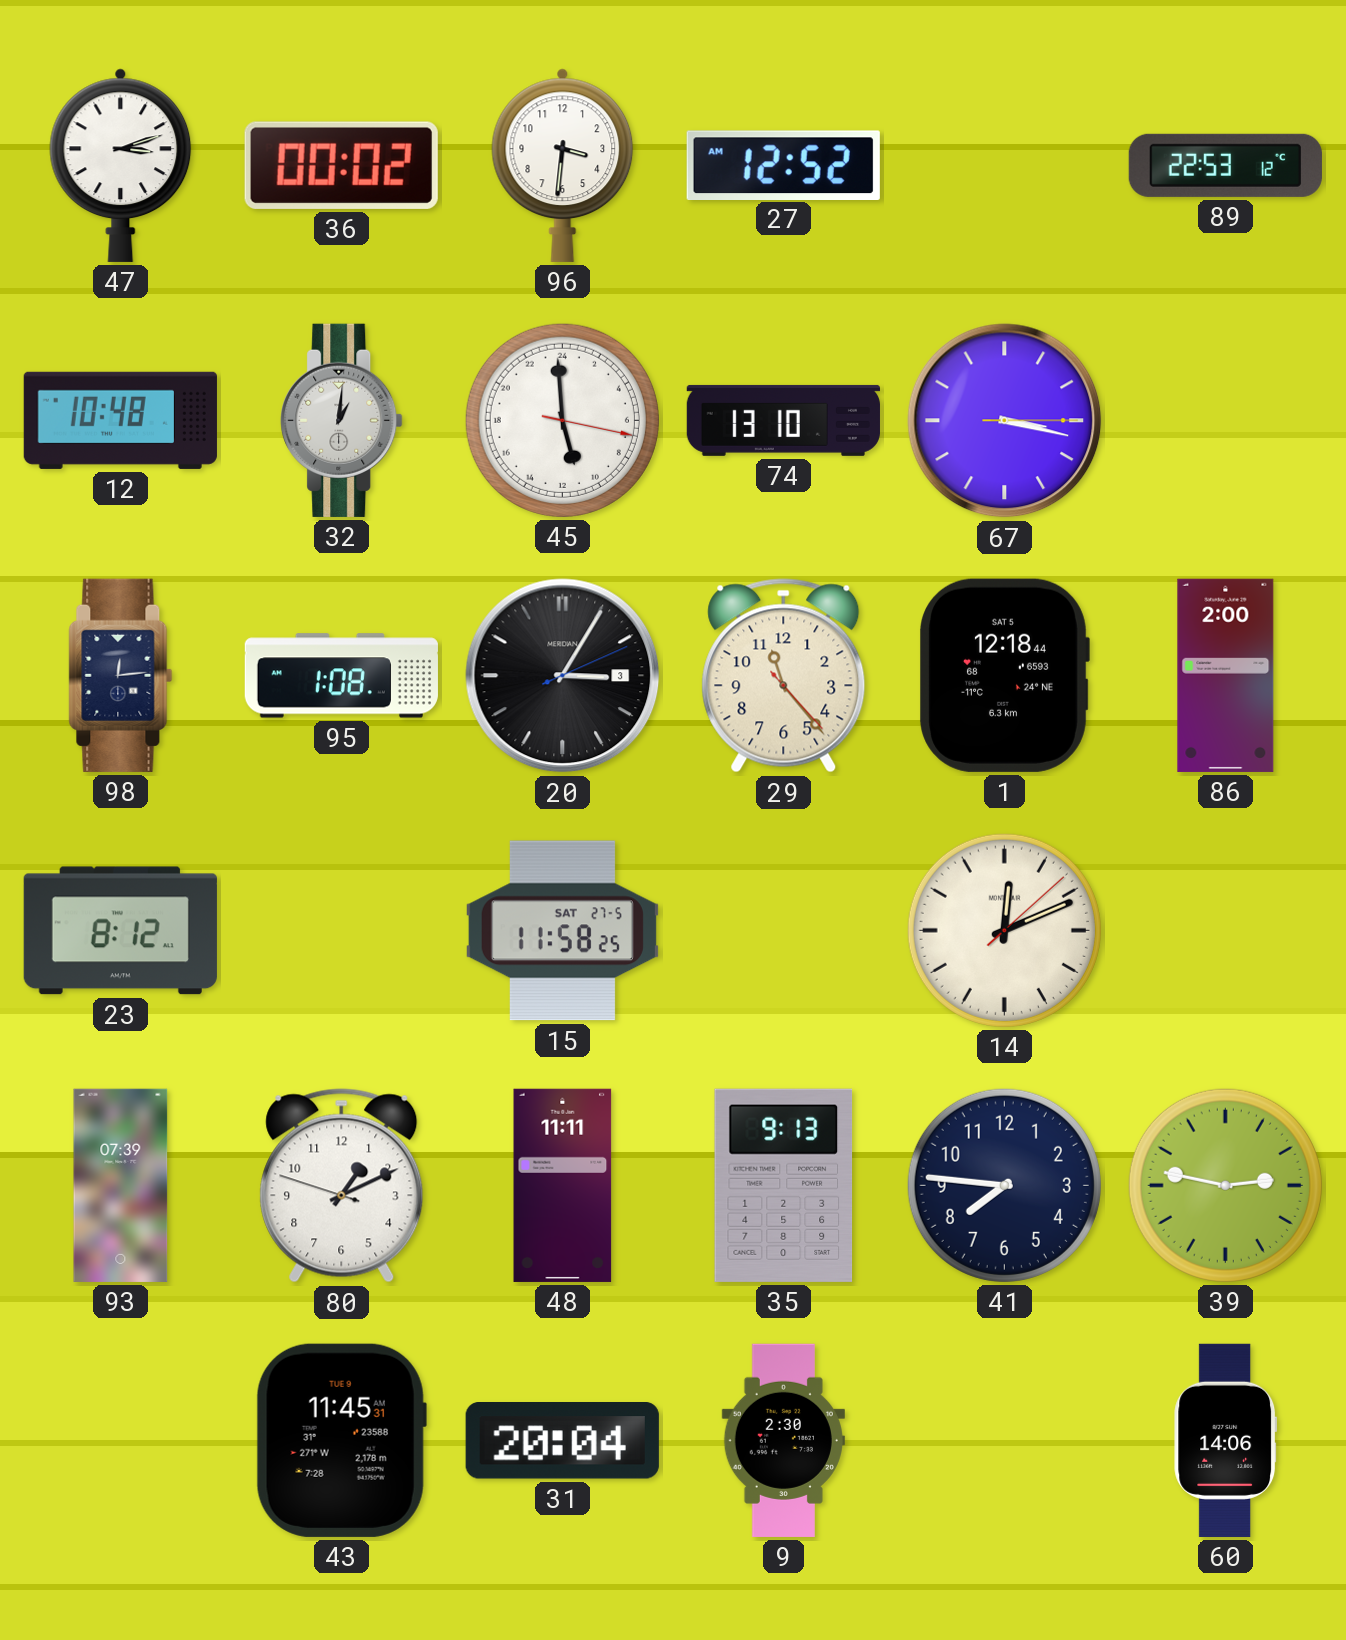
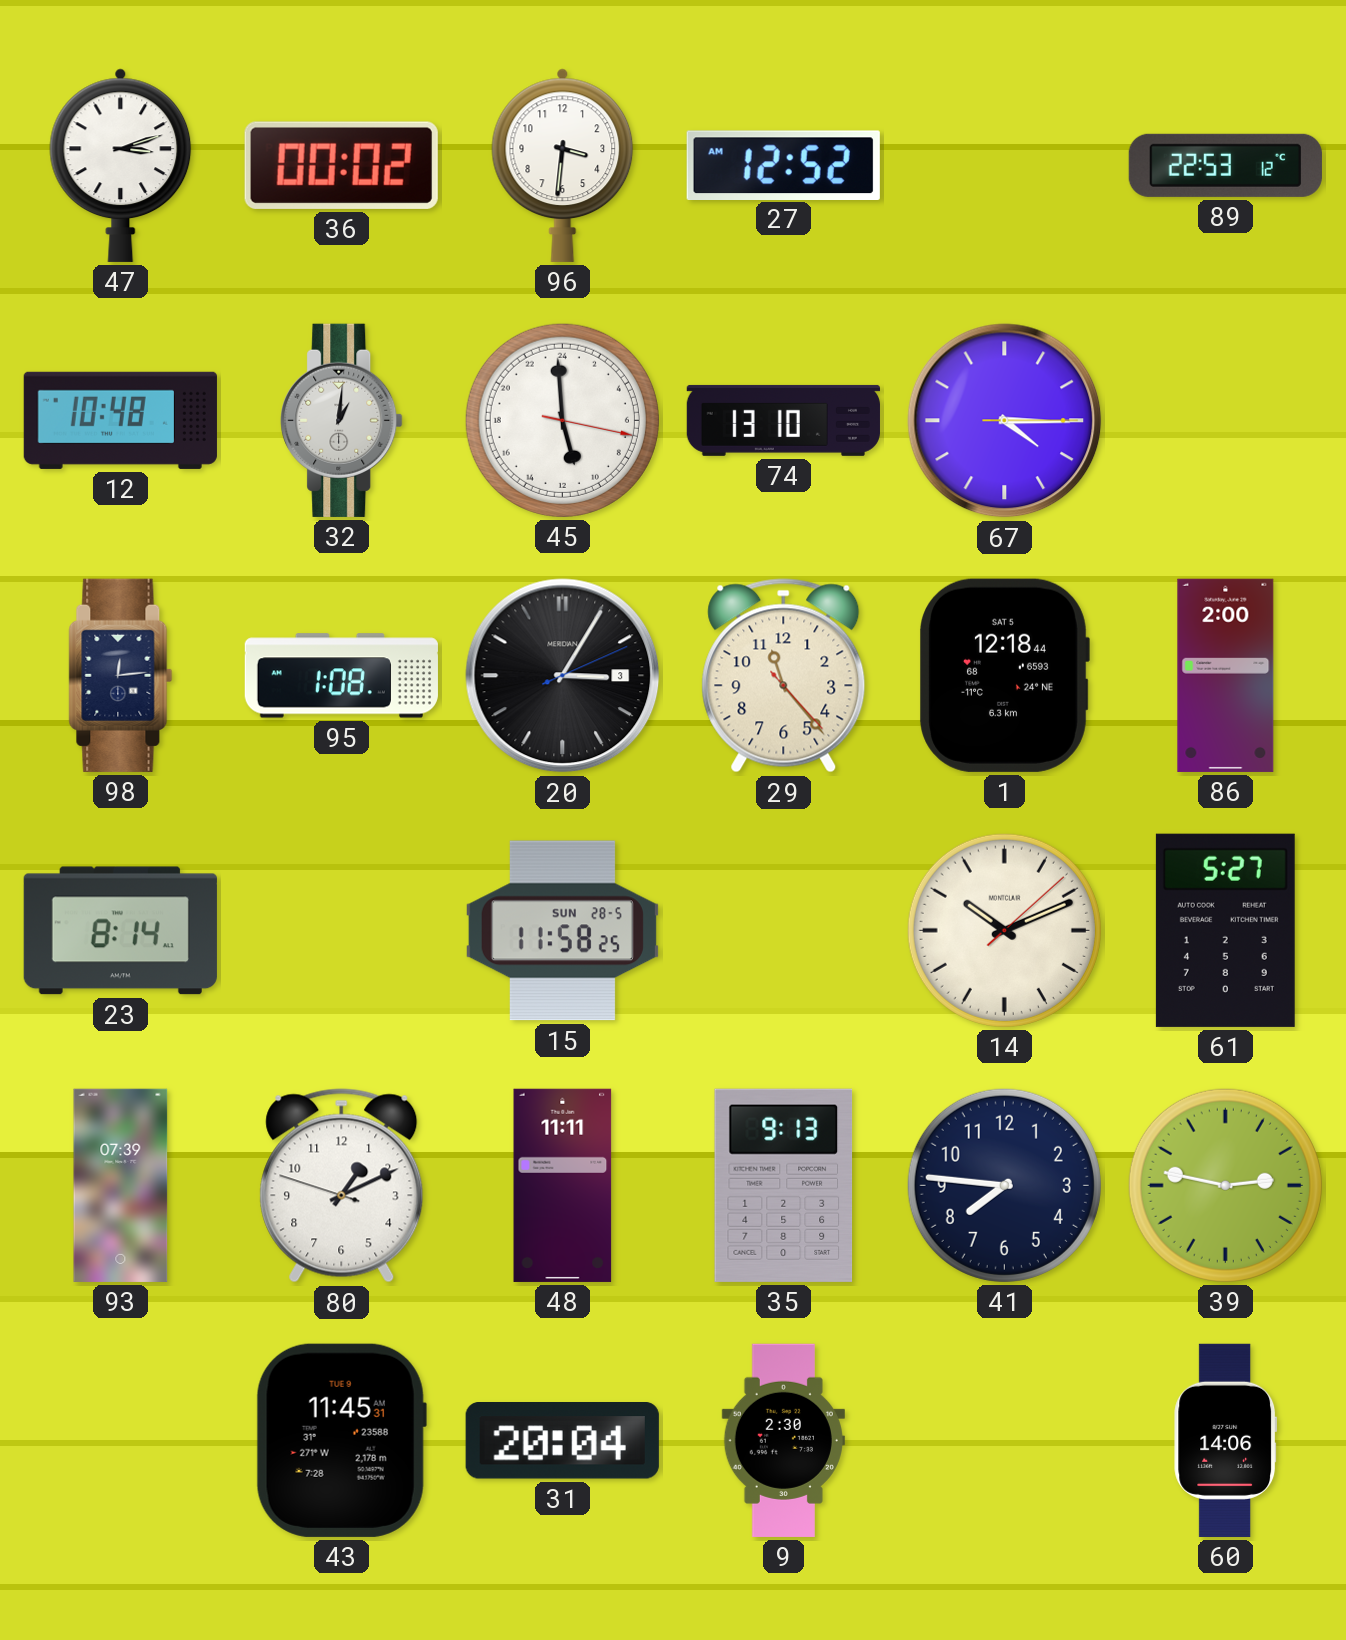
67: 3:17 -> 4:15 (1005, 421)
23: 8:12 -> 8:14 (120, 931)
15 date: SAT 27-5 -> SUN 28-5 (562, 931)
14: 12:11 -> 10:11 (1004, 930)
61: none -> 5:27 (1225, 930)
